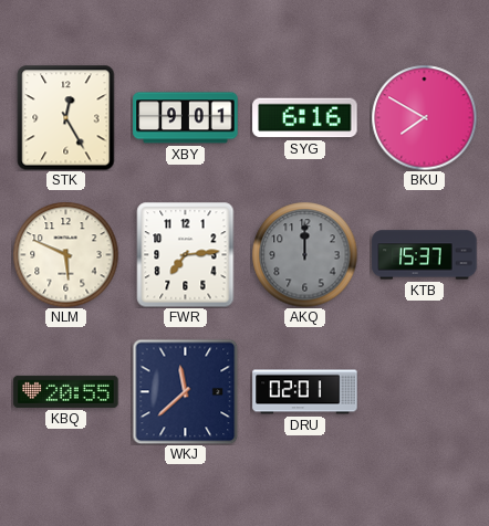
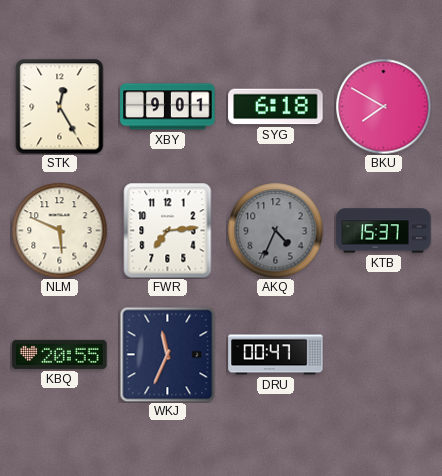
SYG: 6:16 -> 6:18 (276, 107)
AKQ: 12:00 -> 4:34 (275, 230)
WKJ: 11:38 -> 11:34 (167, 354)
DRU: 02:01 -> 00:47 (276, 355)
